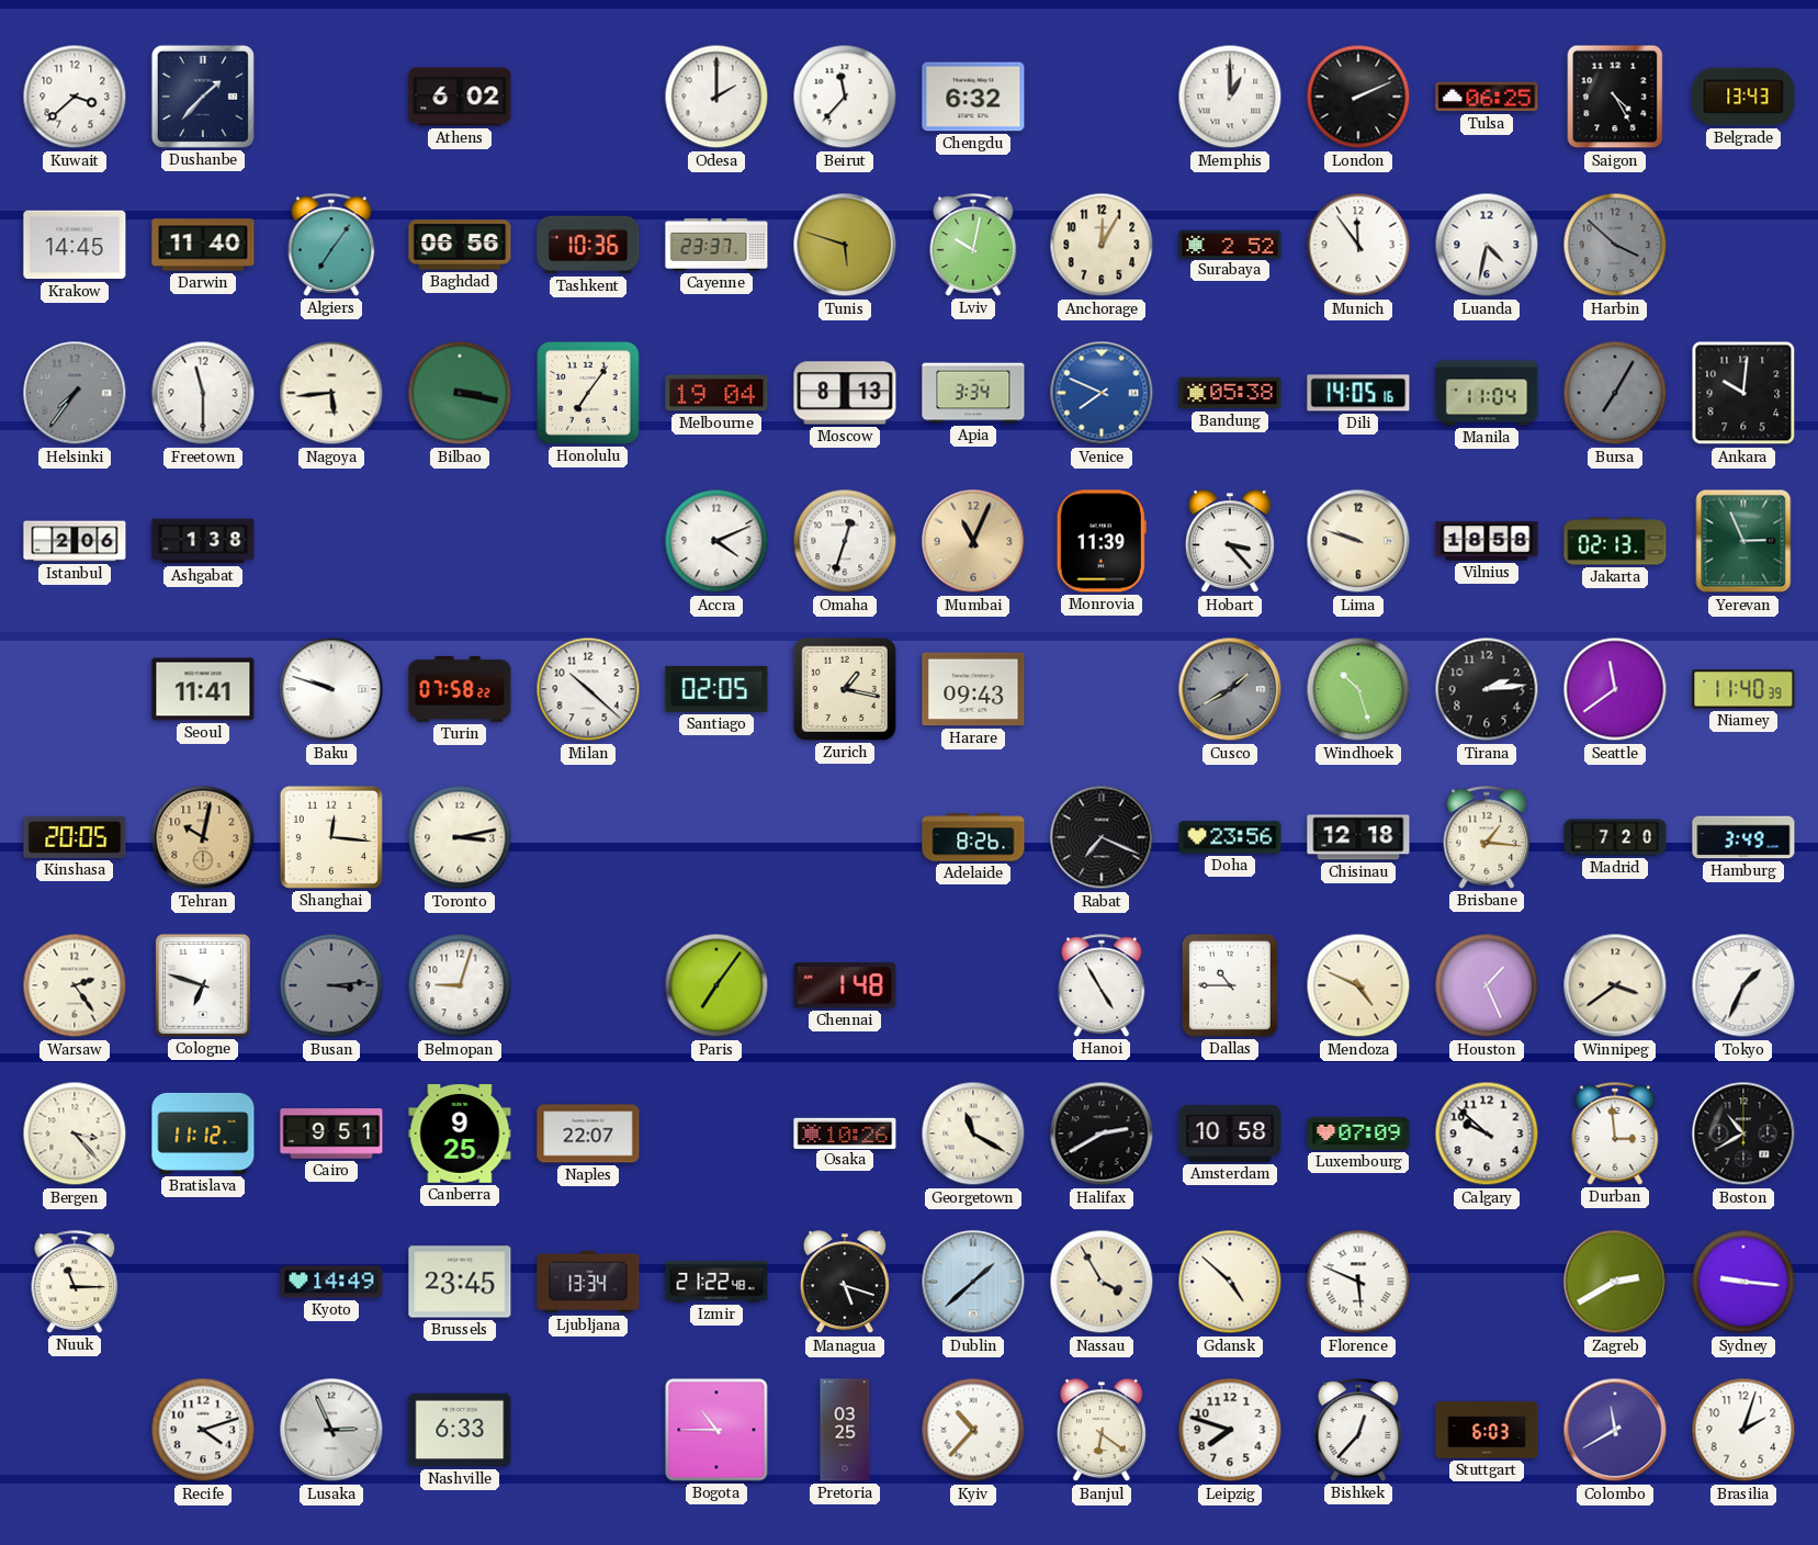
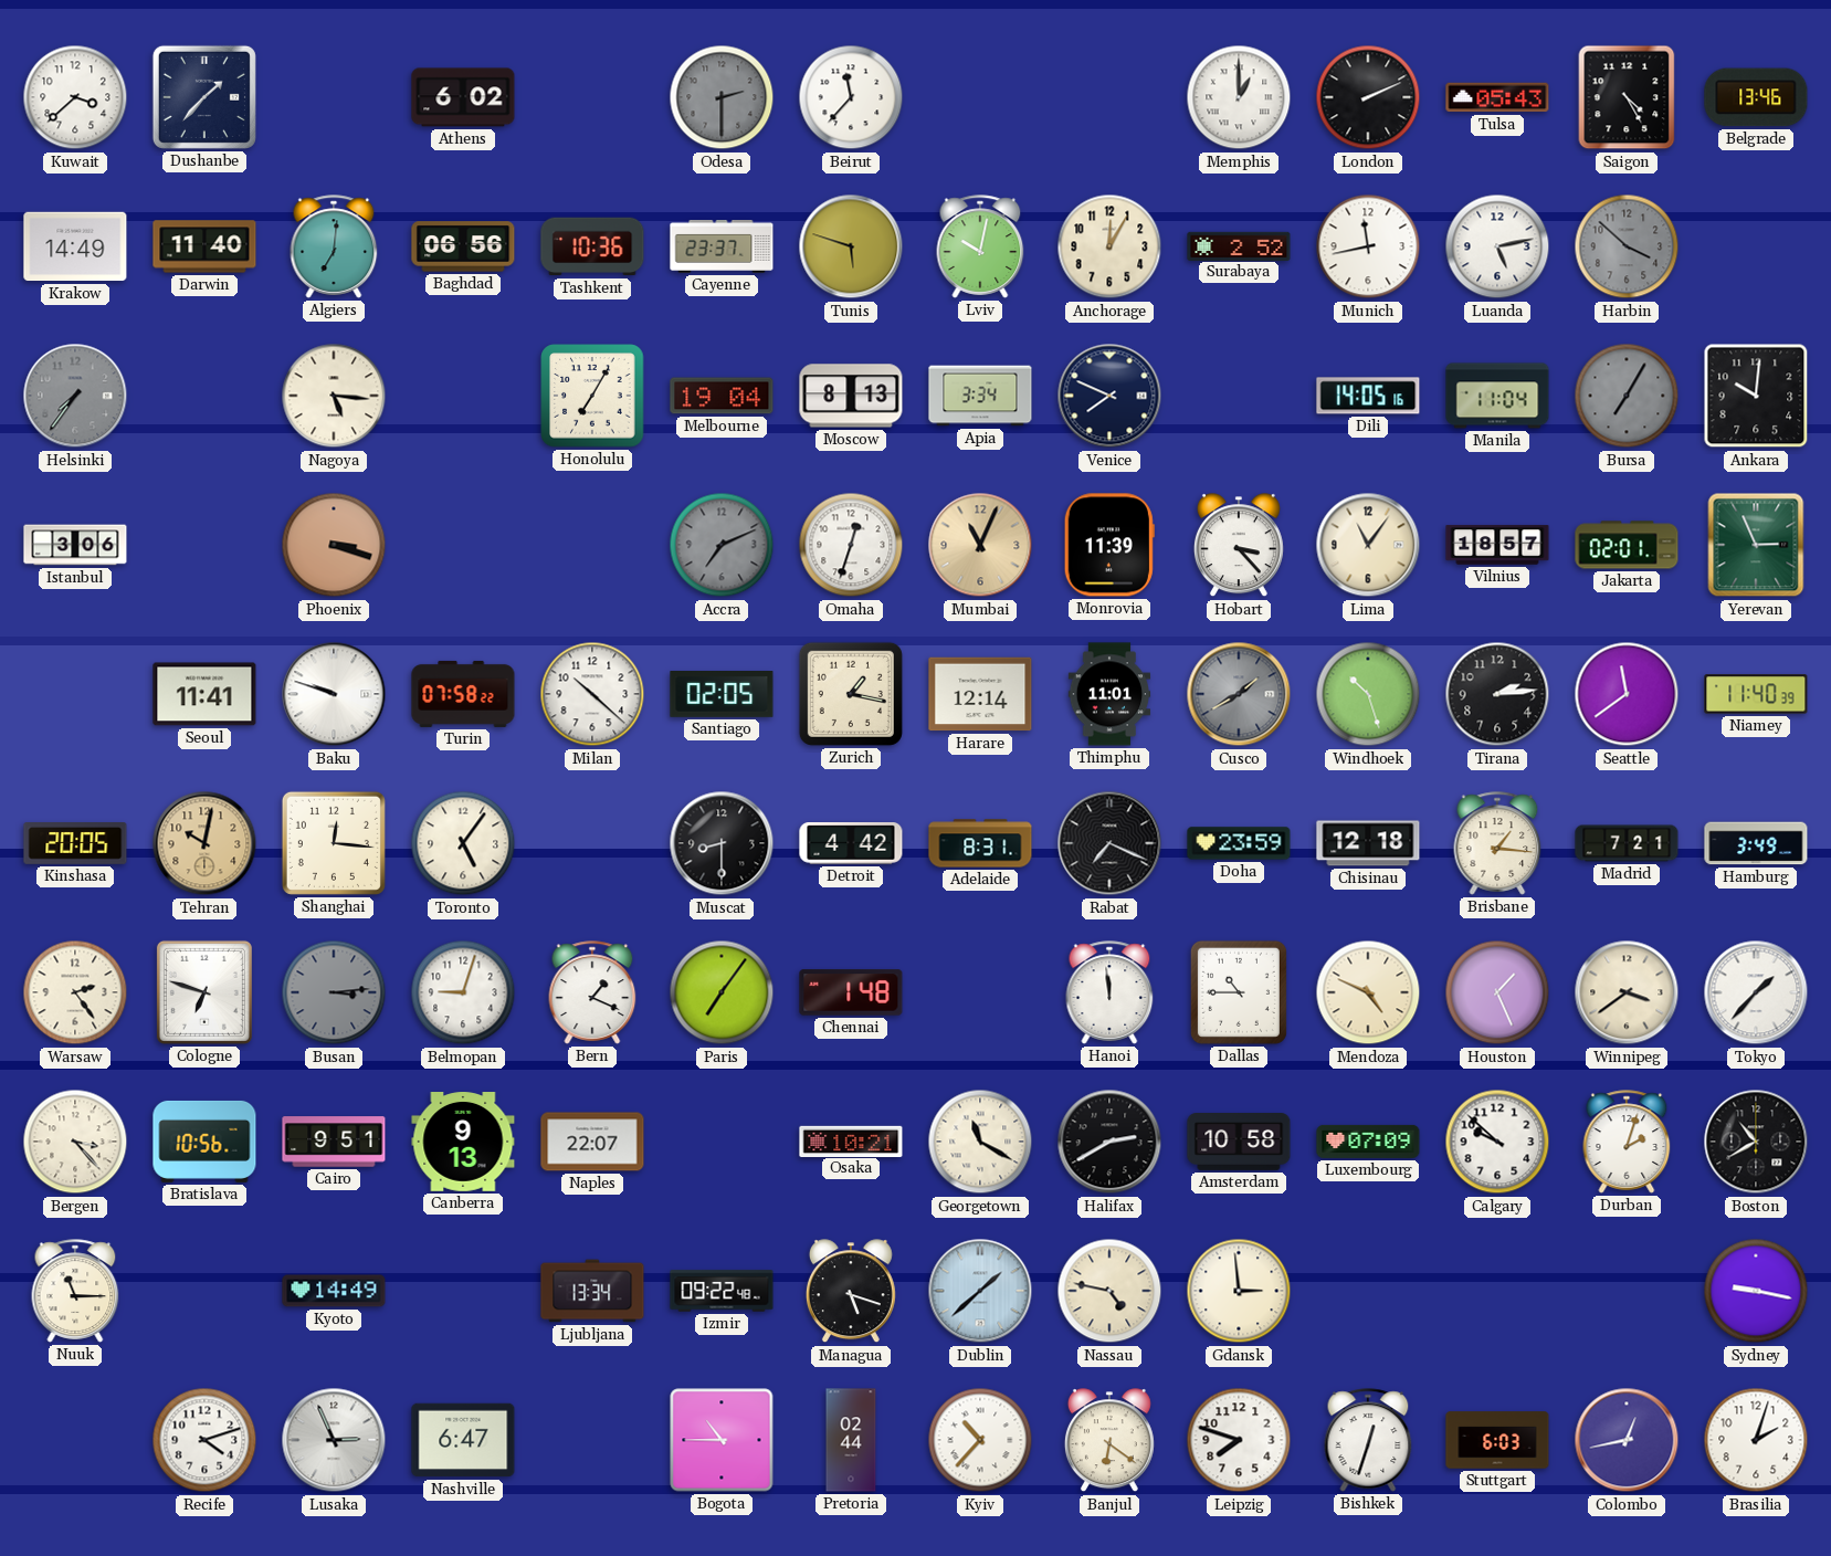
Odesa: 2:00 -> 2:30 (722, 97)
Odesa dial: white -> grey (722, 97)
Chengdu: 6:32 -> none (973, 97)
Tulsa: 06:25 -> 05:43 (1497, 97)
Belgrade: 13:43 -> 13:46 (1756, 97)
Krakow: 14:45 -> 14:49 (75, 246)
Algiers: 7:06 -> 7:01 (334, 246)
Munich: 11:54 -> 11:43 (1368, 246)
Luanda: 4:32 -> 5:13 (1497, 246)
Freetown: 11:30 -> none (203, 393)
Nagoya: 5:44 -> 5:16 (334, 396)
Bilbao: 3:17 -> none (460, 393)
Honolulu: 7:06 -> 7:05 (592, 396)
Venice dial: blue -> navy (1109, 396)
Bandung: 05:38 -> none (1230, 393)
Istanbul: 2:06 -> 3:06 (75, 545)
Ashgabat: 1:38 -> none (203, 541)
Phoenix: none -> 3:18 (334, 545)
Accra: 4:11 -> 7:11 (722, 545)
Accra dial: white -> grey (722, 545)
Lima: 9:48 -> 11:06 (1368, 545)
Vilnius: 18:58 -> 18:57 (1497, 545)
Jakarta: 02:13 -> 02:01 (1627, 545)
Harare: 09:43 -> 12:14 (980, 694)
Thimphu: none -> 11:01 (1109, 694)
Toronto: 3:13 -> 5:06 (463, 843)
Muscat: none -> 8:30 (722, 843)
Detroit: none -> 4:42 (851, 843)
Adelaide: 8:26 -> 8:31 (980, 843)
Doha: 23:56 -> 23:59 (1239, 843)
Madrid: 7:20 -> 7:21 (1627, 843)
Bern: none -> 1:19 (592, 992)
Hanoi: 4:55 -> 11:59 (1109, 992)
Tokyo: 1:34 -> 1:37 (1756, 992)
Bratislava: 11:12 -> 10:56 (204, 1142)
Canberra: 9:25 -> 9:13 (463, 1143)
Osaka: 10:26 -> 10:21 (851, 1140)
Durban: 2:59 -> 2:03 (1627, 1142)
Brussels: 23:45 -> none (460, 1282)
Izmir: 21:22 -> 09:22 (722, 1291)
Nassau: 3:55 -> 4:47 (1109, 1291)
Gdansk: 4:52 -> 2:59 (1239, 1291)
Florence: 5:49 -> none (1358, 1282)
Zagreb: 2:40 -> none (1615, 1282)
Sydney: 9:16 -> 9:17 (1756, 1291)
Nashville: 6:33 -> 6:47 (463, 1440)
Pretoria: 03:25 -> 02:44 (851, 1440)
Bishkek: 12:37 -> 12:33 (1368, 1440)
Colombo: 11:40 -> 12:43 (1627, 1440)
